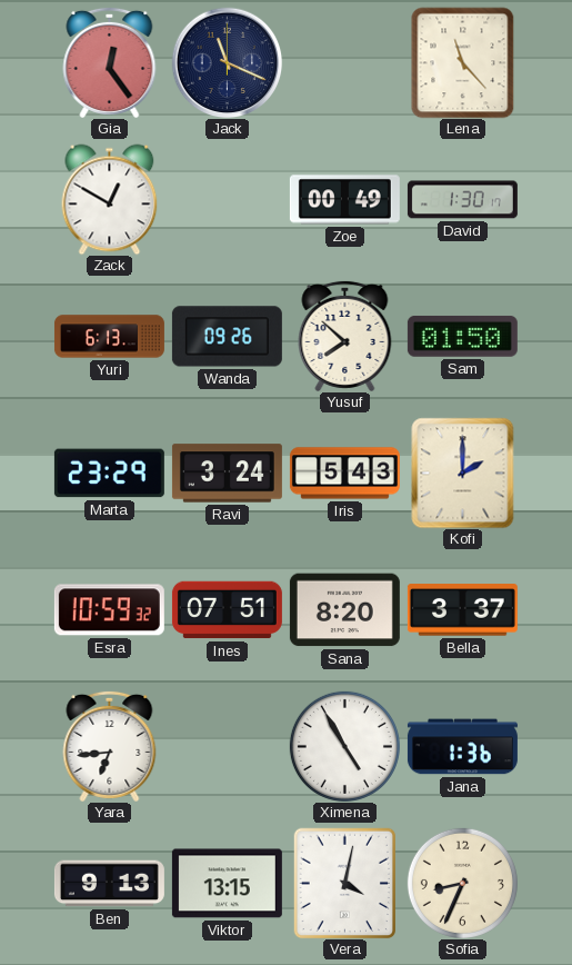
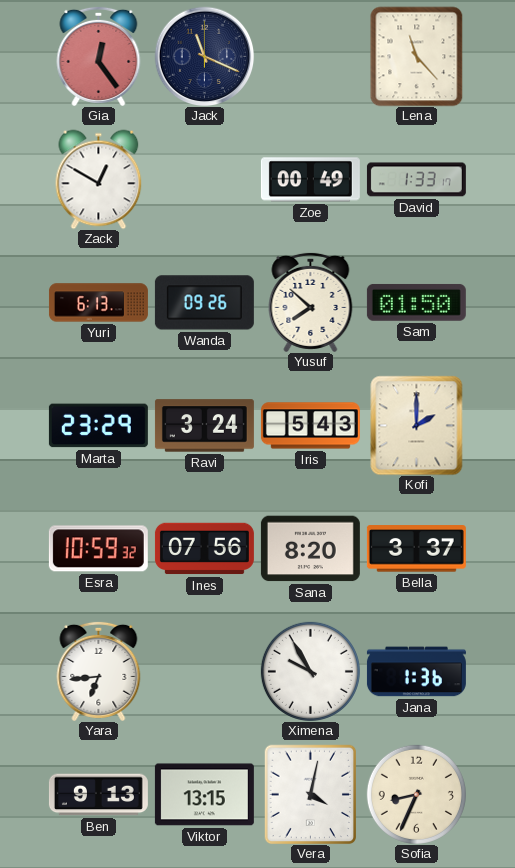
David: 1:30 -> 1:33 (416, 180)
Ines: 07:51 -> 07:56 (204, 549)
Ximena: 4:55 -> 9:55 (310, 671)
